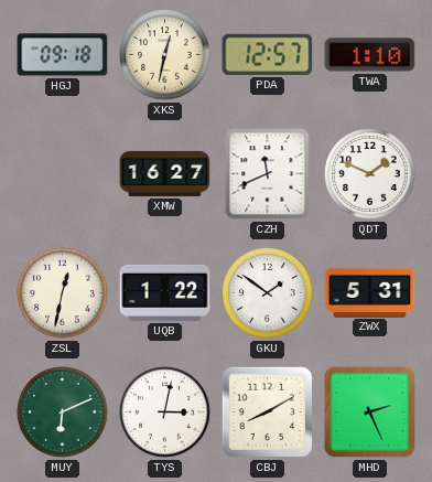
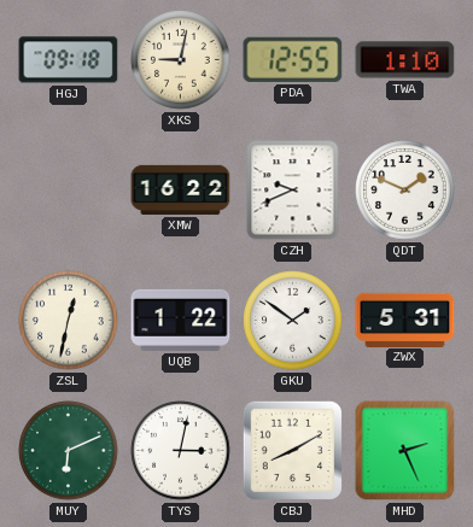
XKS: 12:32 -> 9:02 (181, 60)
PDA: 12:57 -> 12:55 (293, 59)
XMW: 16:27 -> 16:22 (181, 189)
CZH: 11:41 -> 9:41 (293, 191)
